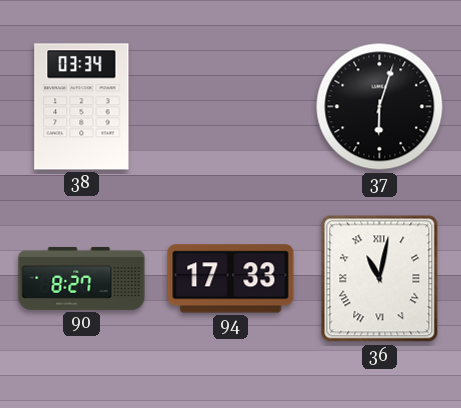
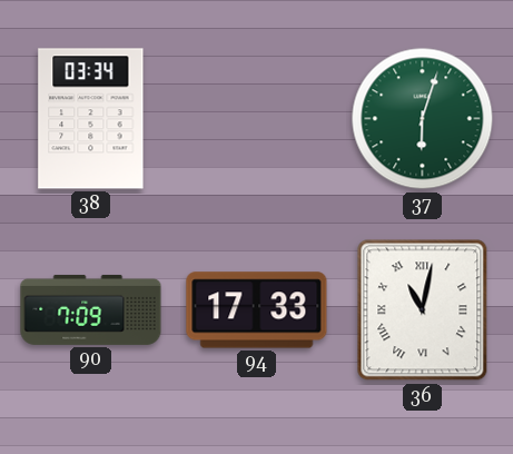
37 dial: black -> green (423, 119)
90: 8:27 -> 7:09 (91, 309)
